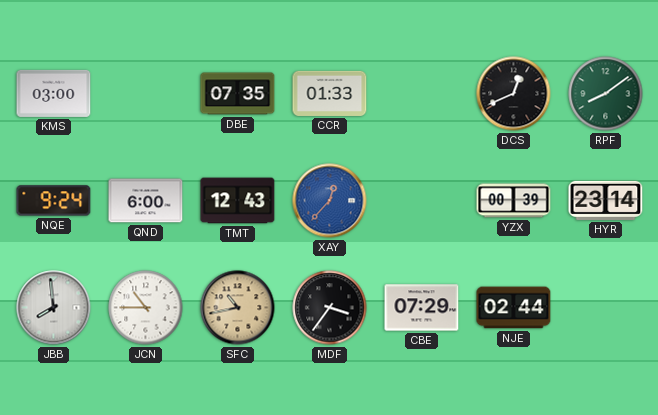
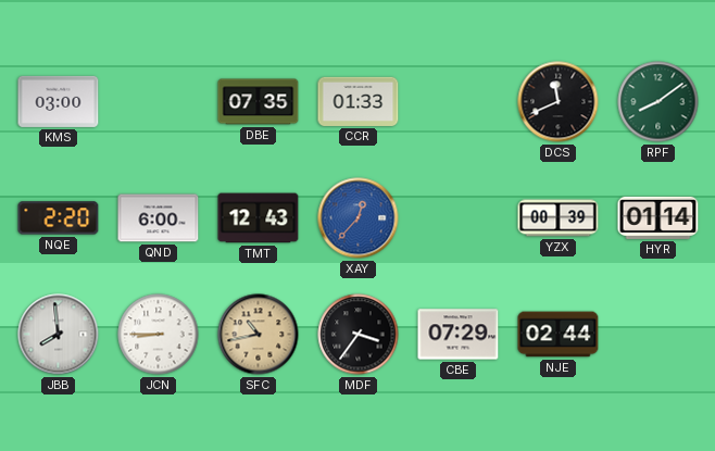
DCS: 12:41 -> 11:41 (559, 102)
NQE: 9:24 -> 2:20 (59, 218)
HYR: 23:14 -> 01:14 (658, 217)
JCN: 10:45 -> 8:45 (159, 335)
